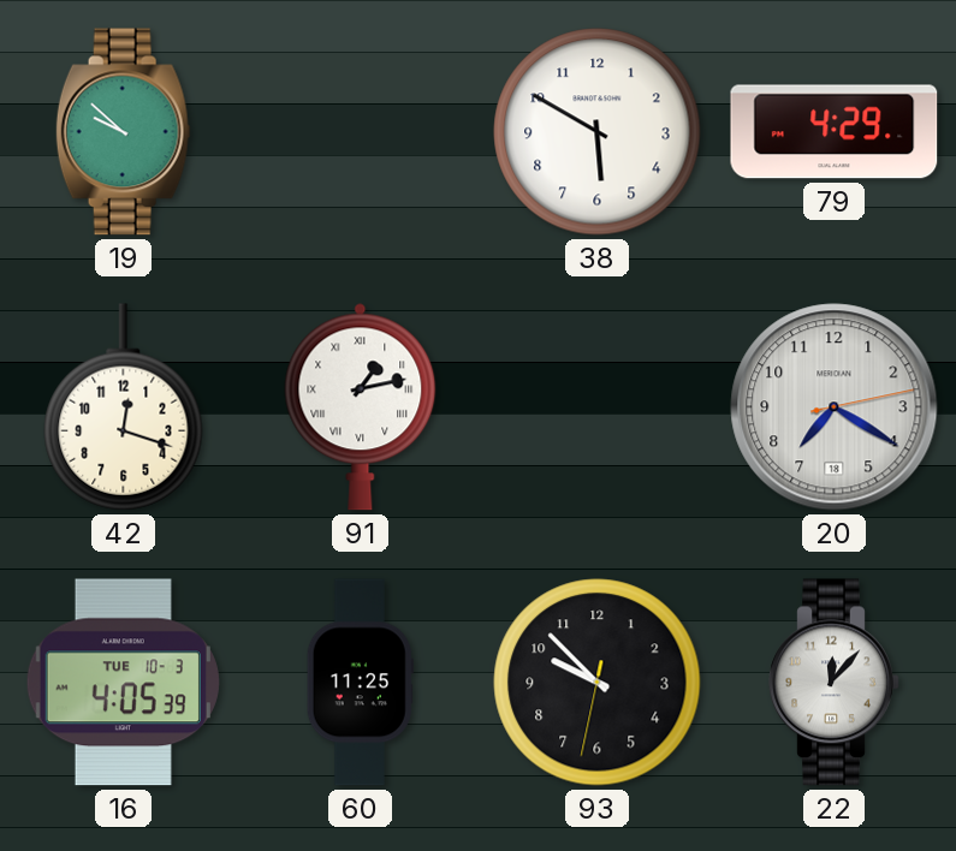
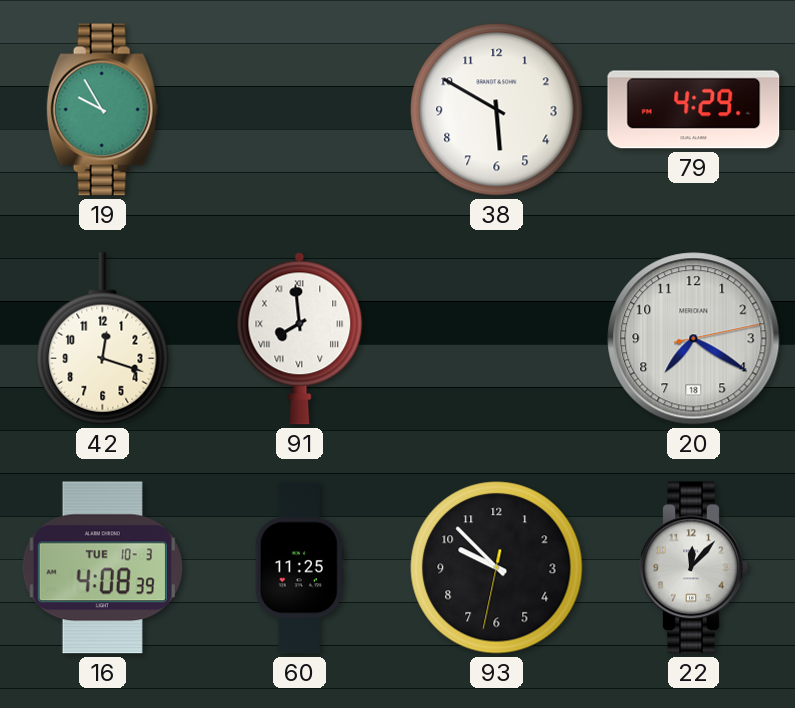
19: 9:52 -> 9:55 (102, 110)
91: 1:13 -> 7:59 (300, 339)
16: 4:05 -> 4:08 (102, 568)
